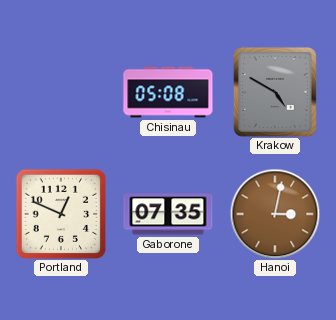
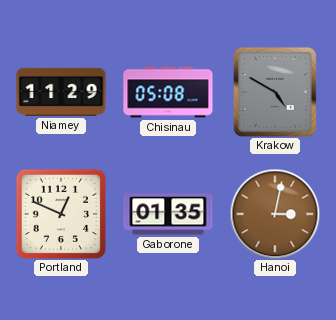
Niamey: none -> 11:29 (61, 92)
Gaborone: 07:35 -> 01:35 (168, 214)
